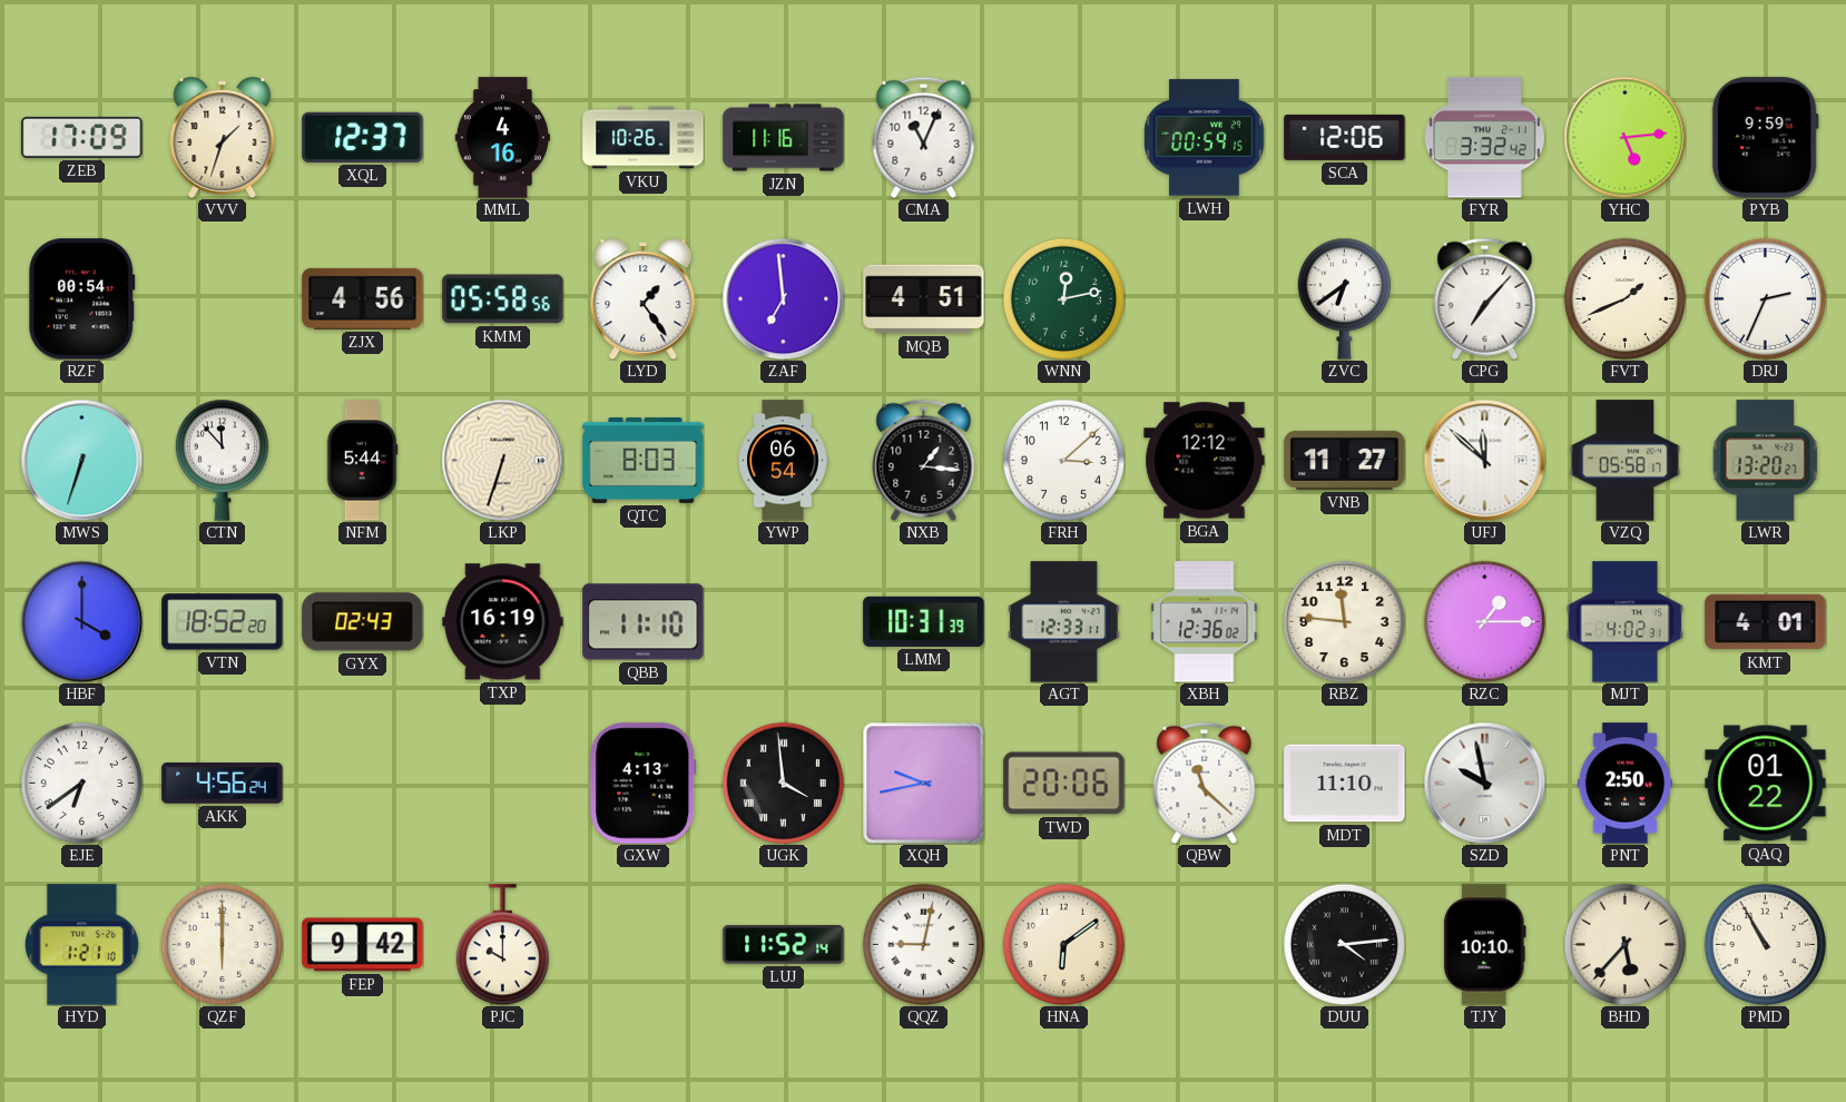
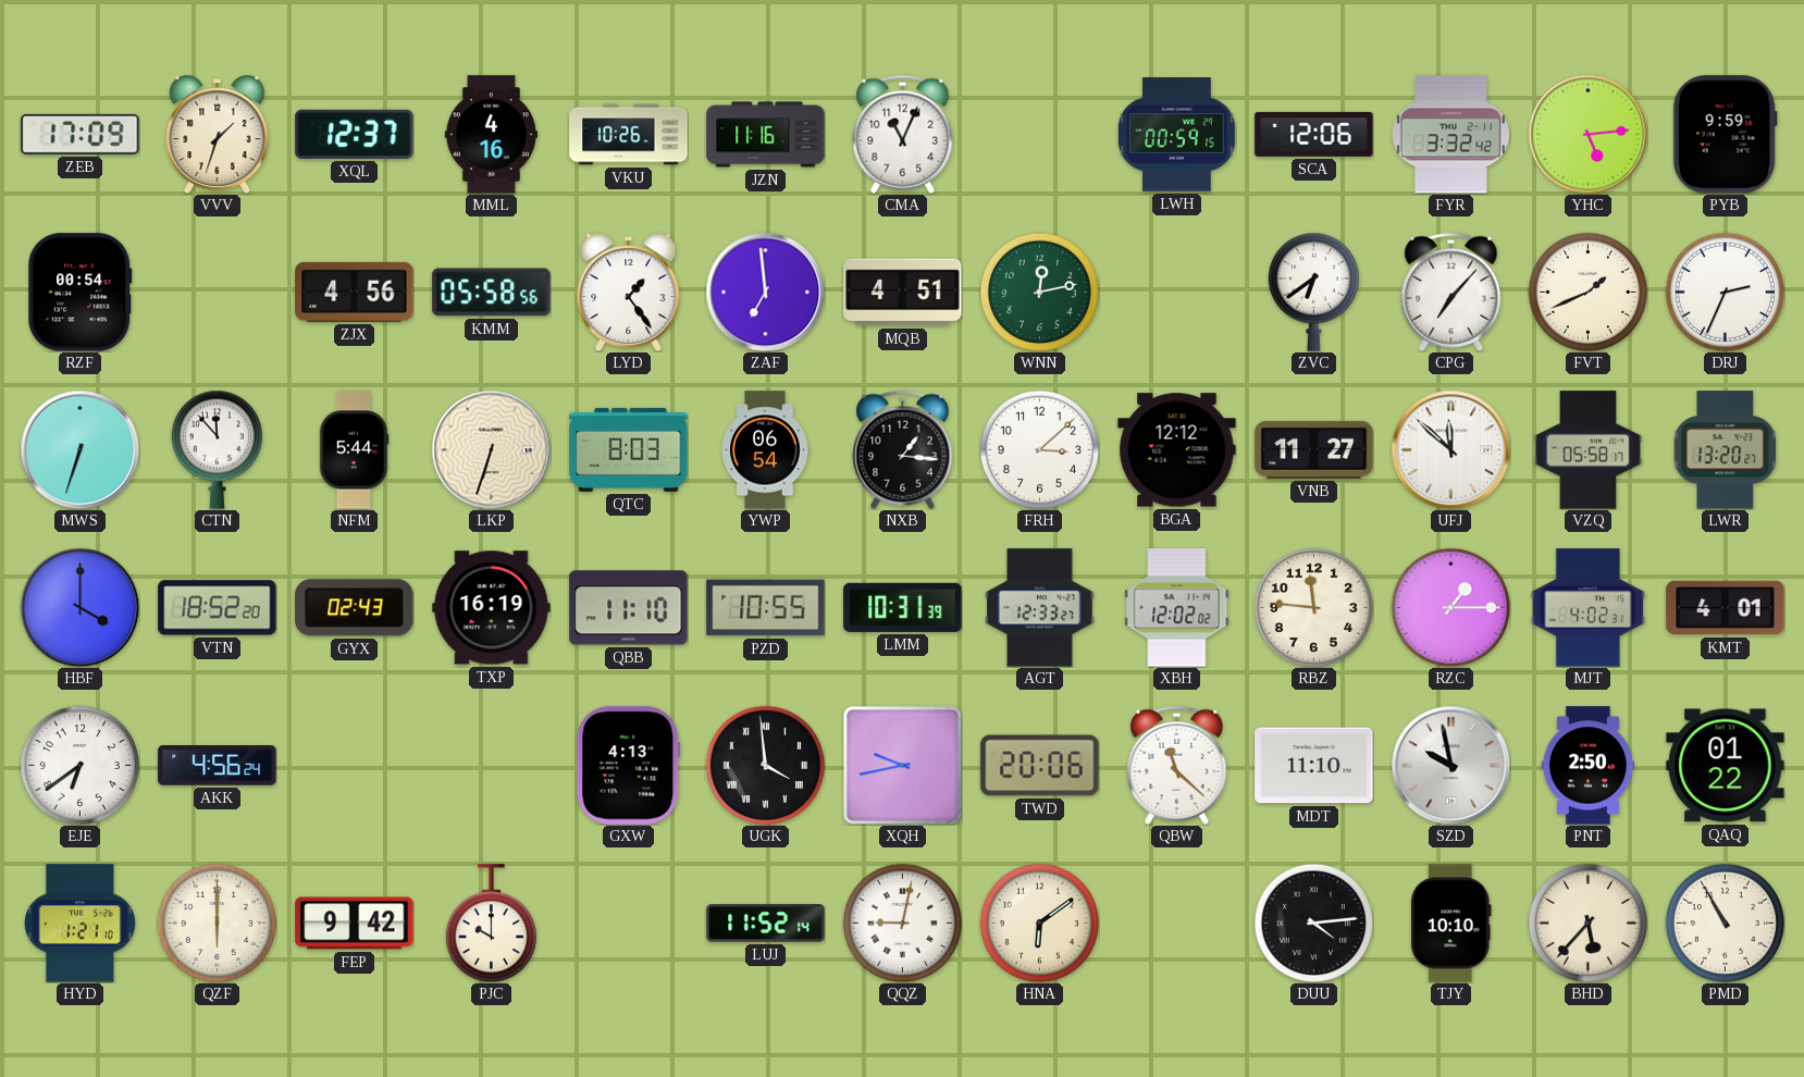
PZD: none -> 10:55 (766, 608)
AGT: 12:33:11 -> 12:33:27 (1040, 608)
XBH: 12:36 -> 12:02 (1177, 608)
